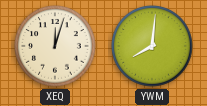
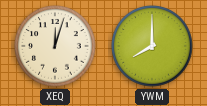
YWM: 8:01 -> 8:00 (152, 46)
